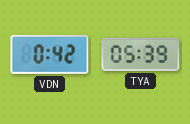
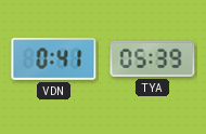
VDN: 0:42 -> 0:41 (54, 58)
